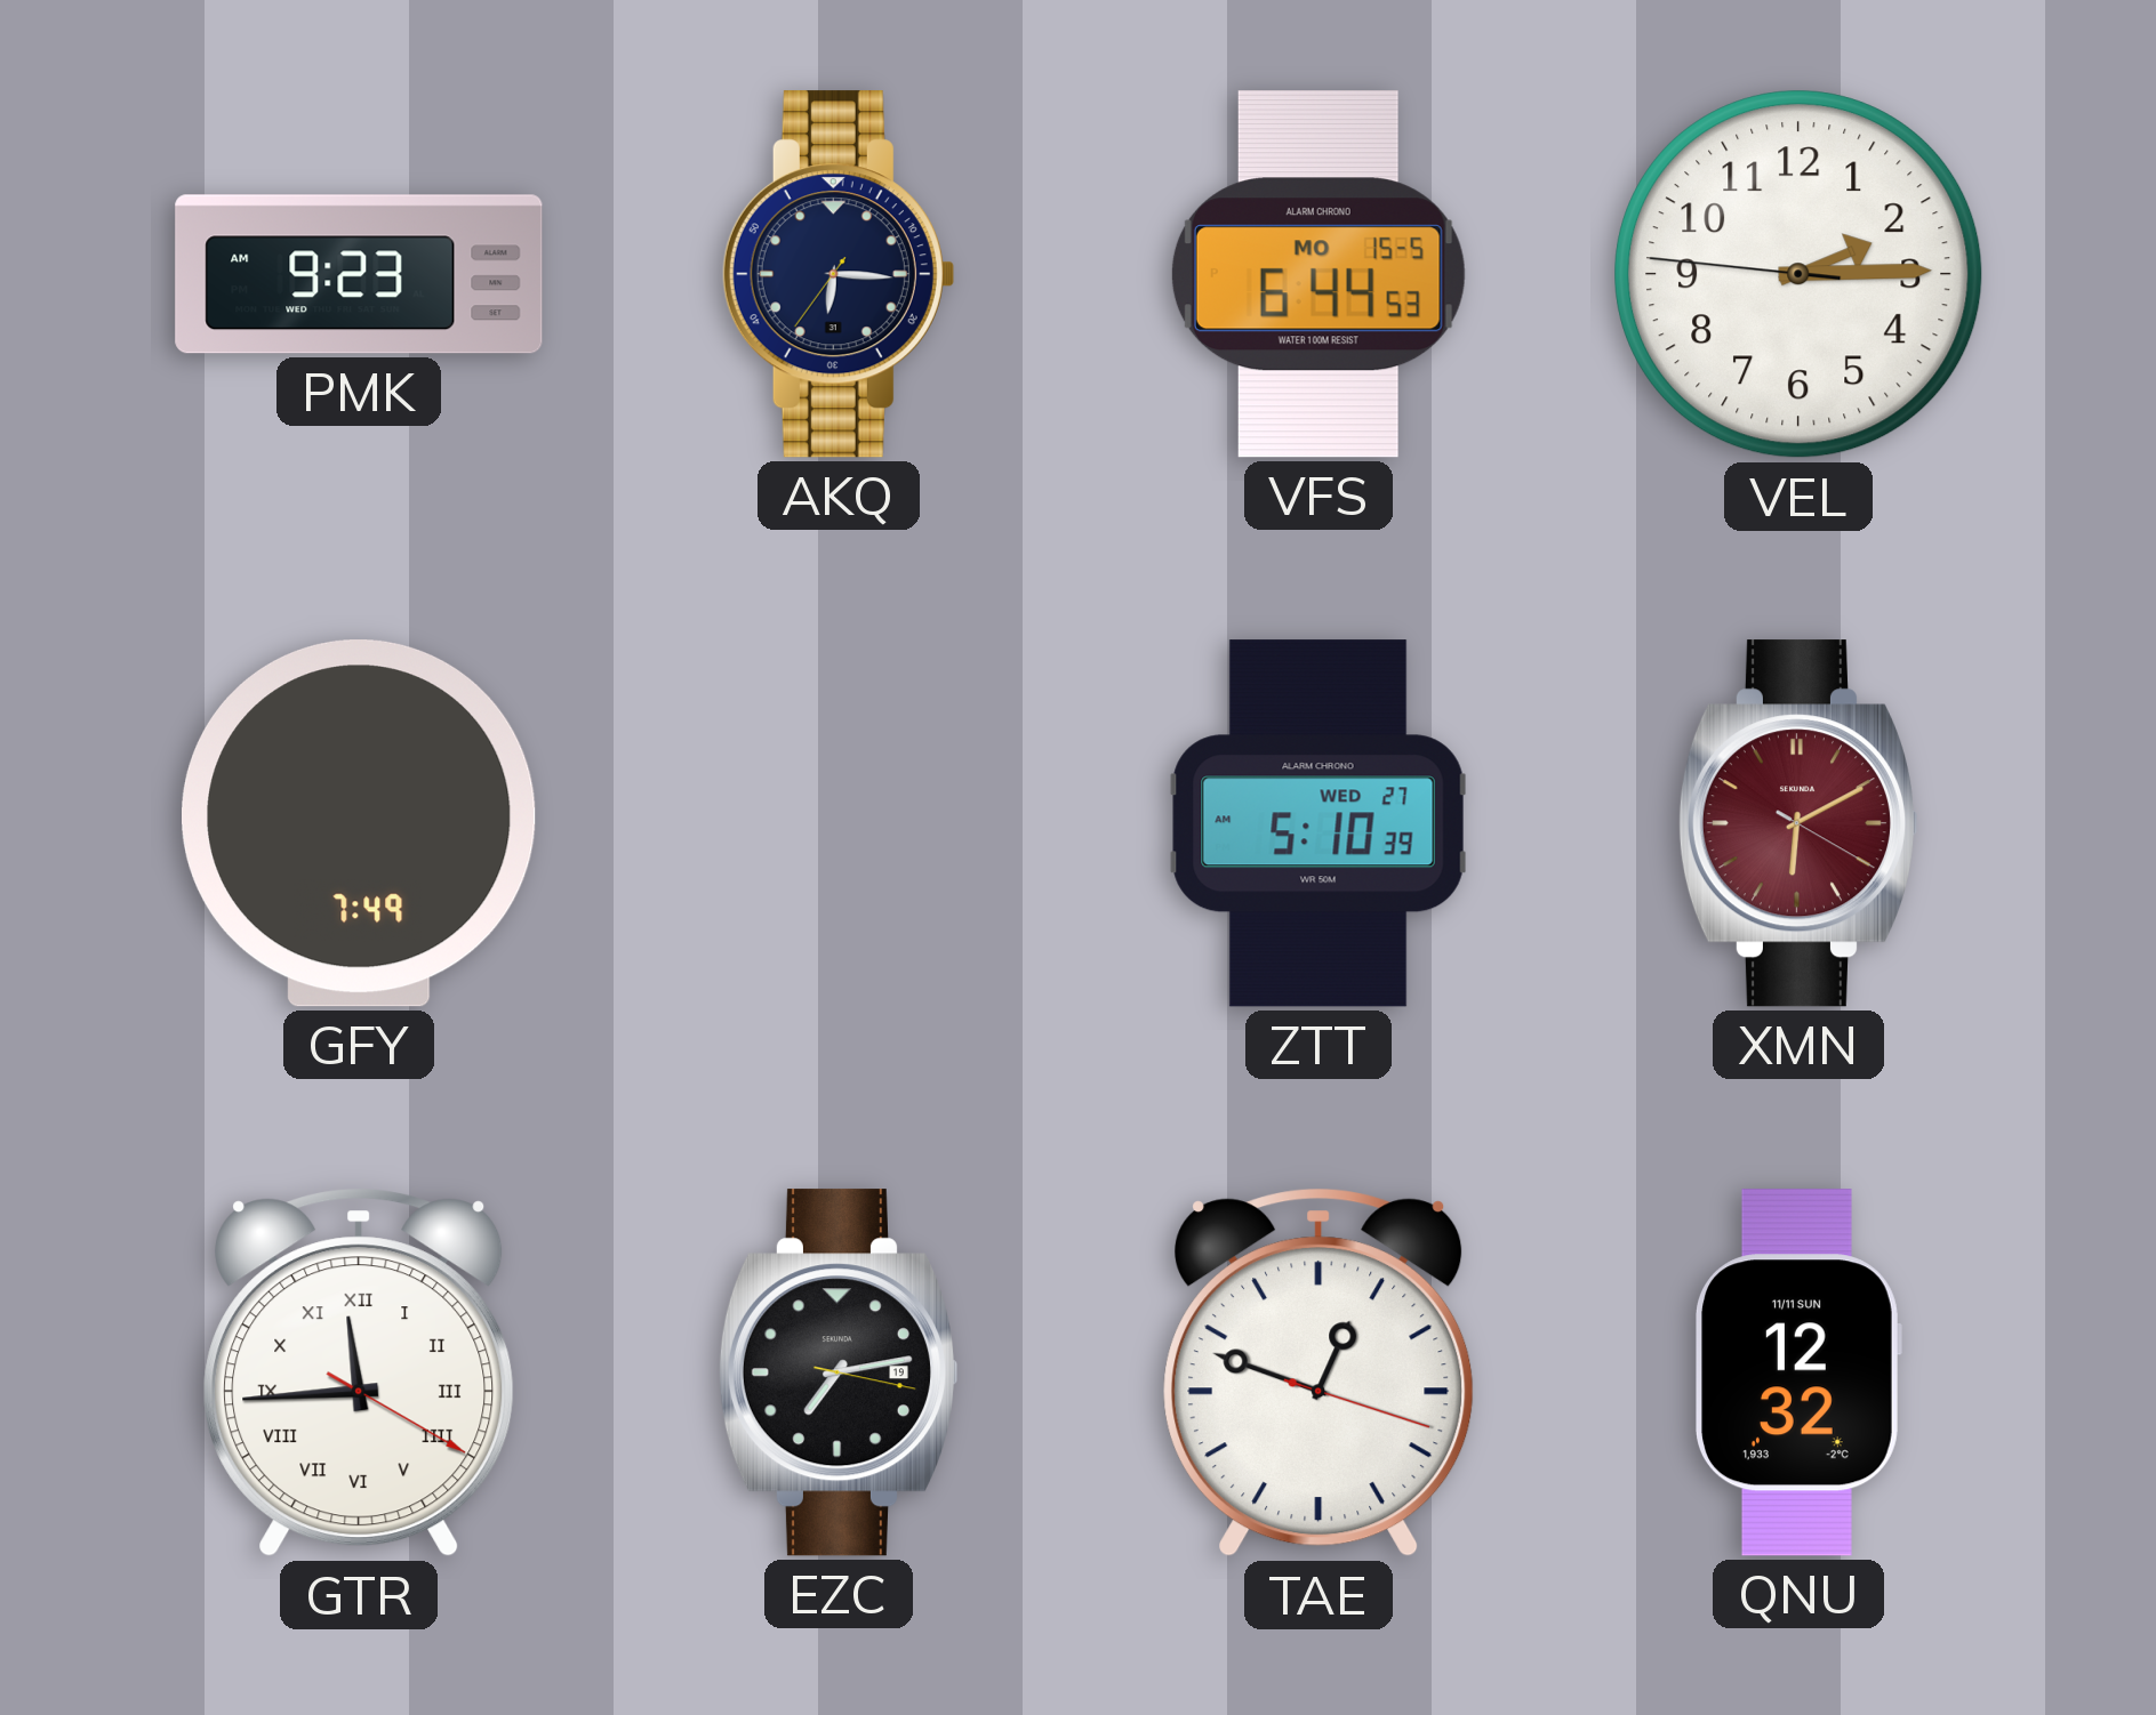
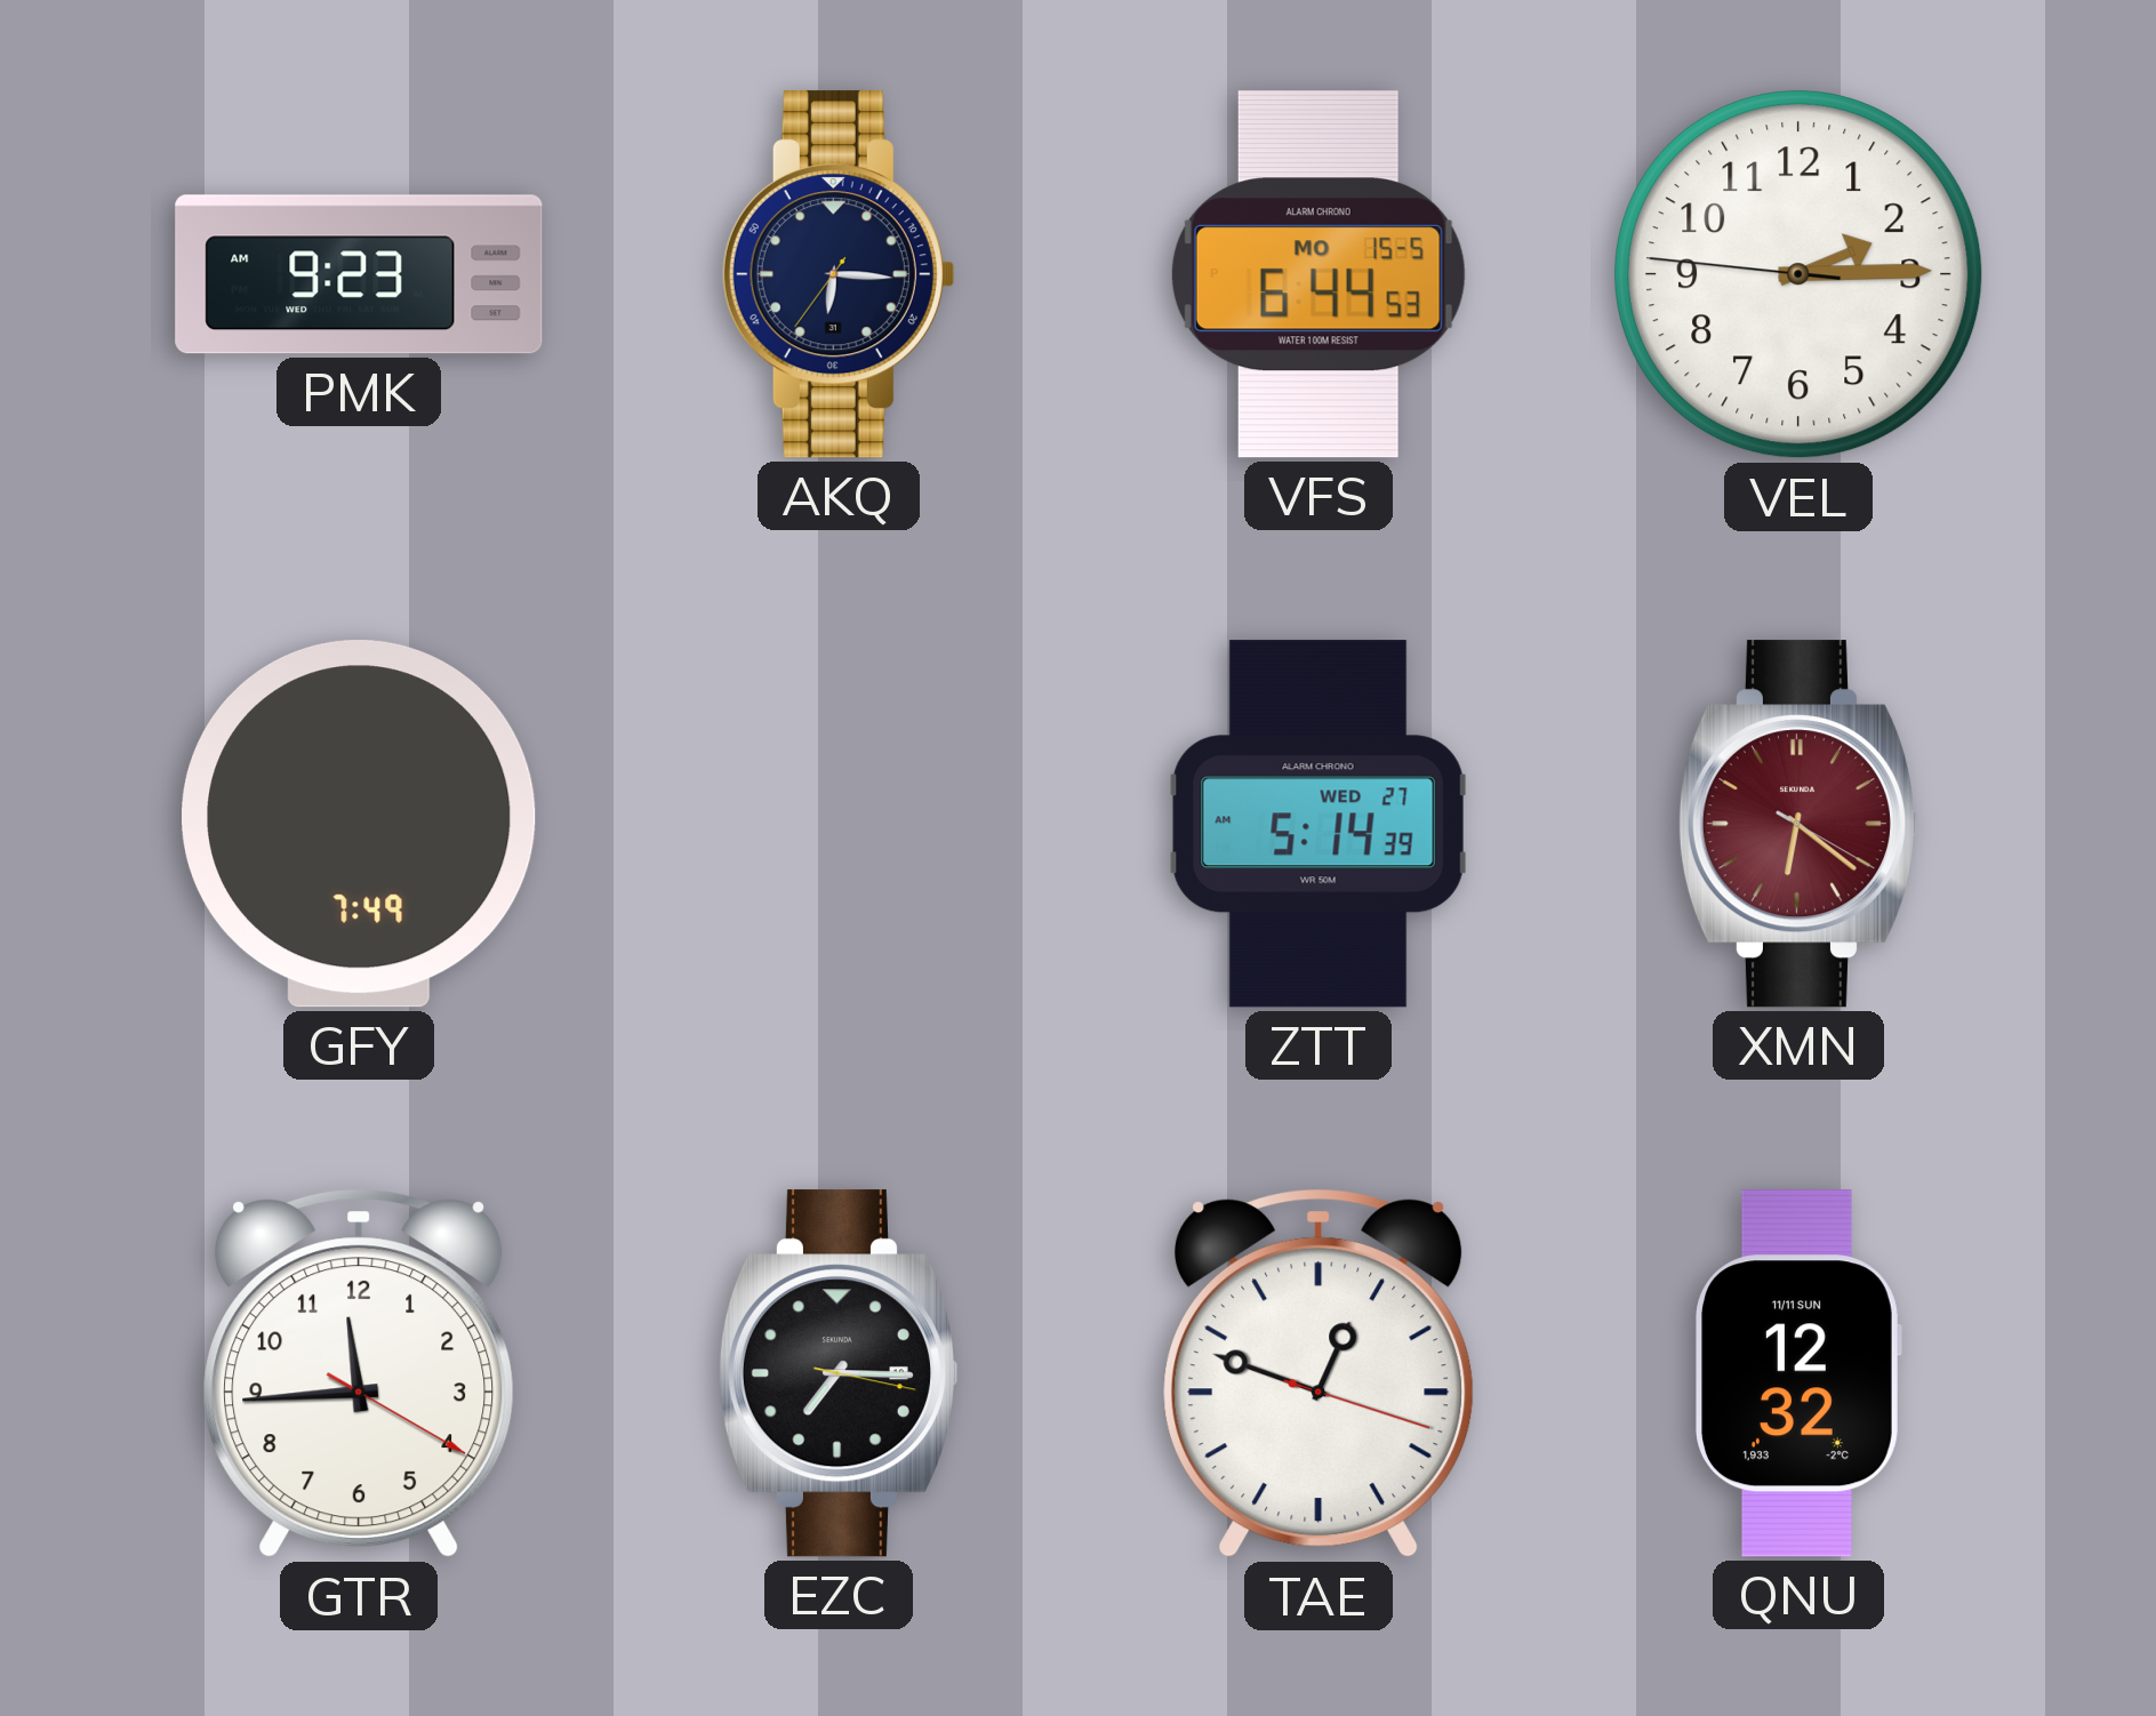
ZTT: 5:10 -> 5:14 (1319, 824)
XMN: 6:10 -> 6:21 (1797, 824)
GTR numerals: Roman -> Arabic (359, 1373)
EZC: 7:13 -> 7:15 (837, 1373)
